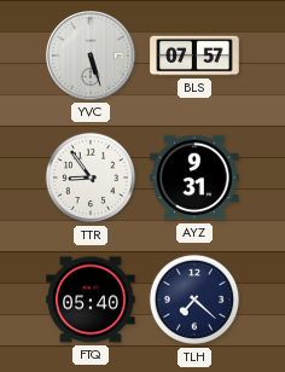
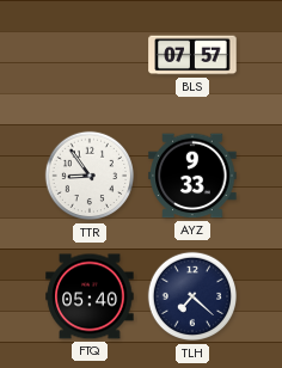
YVC: 5:27 -> none (92, 57)
AYZ: 9:31 -> 9:33 (192, 176)
